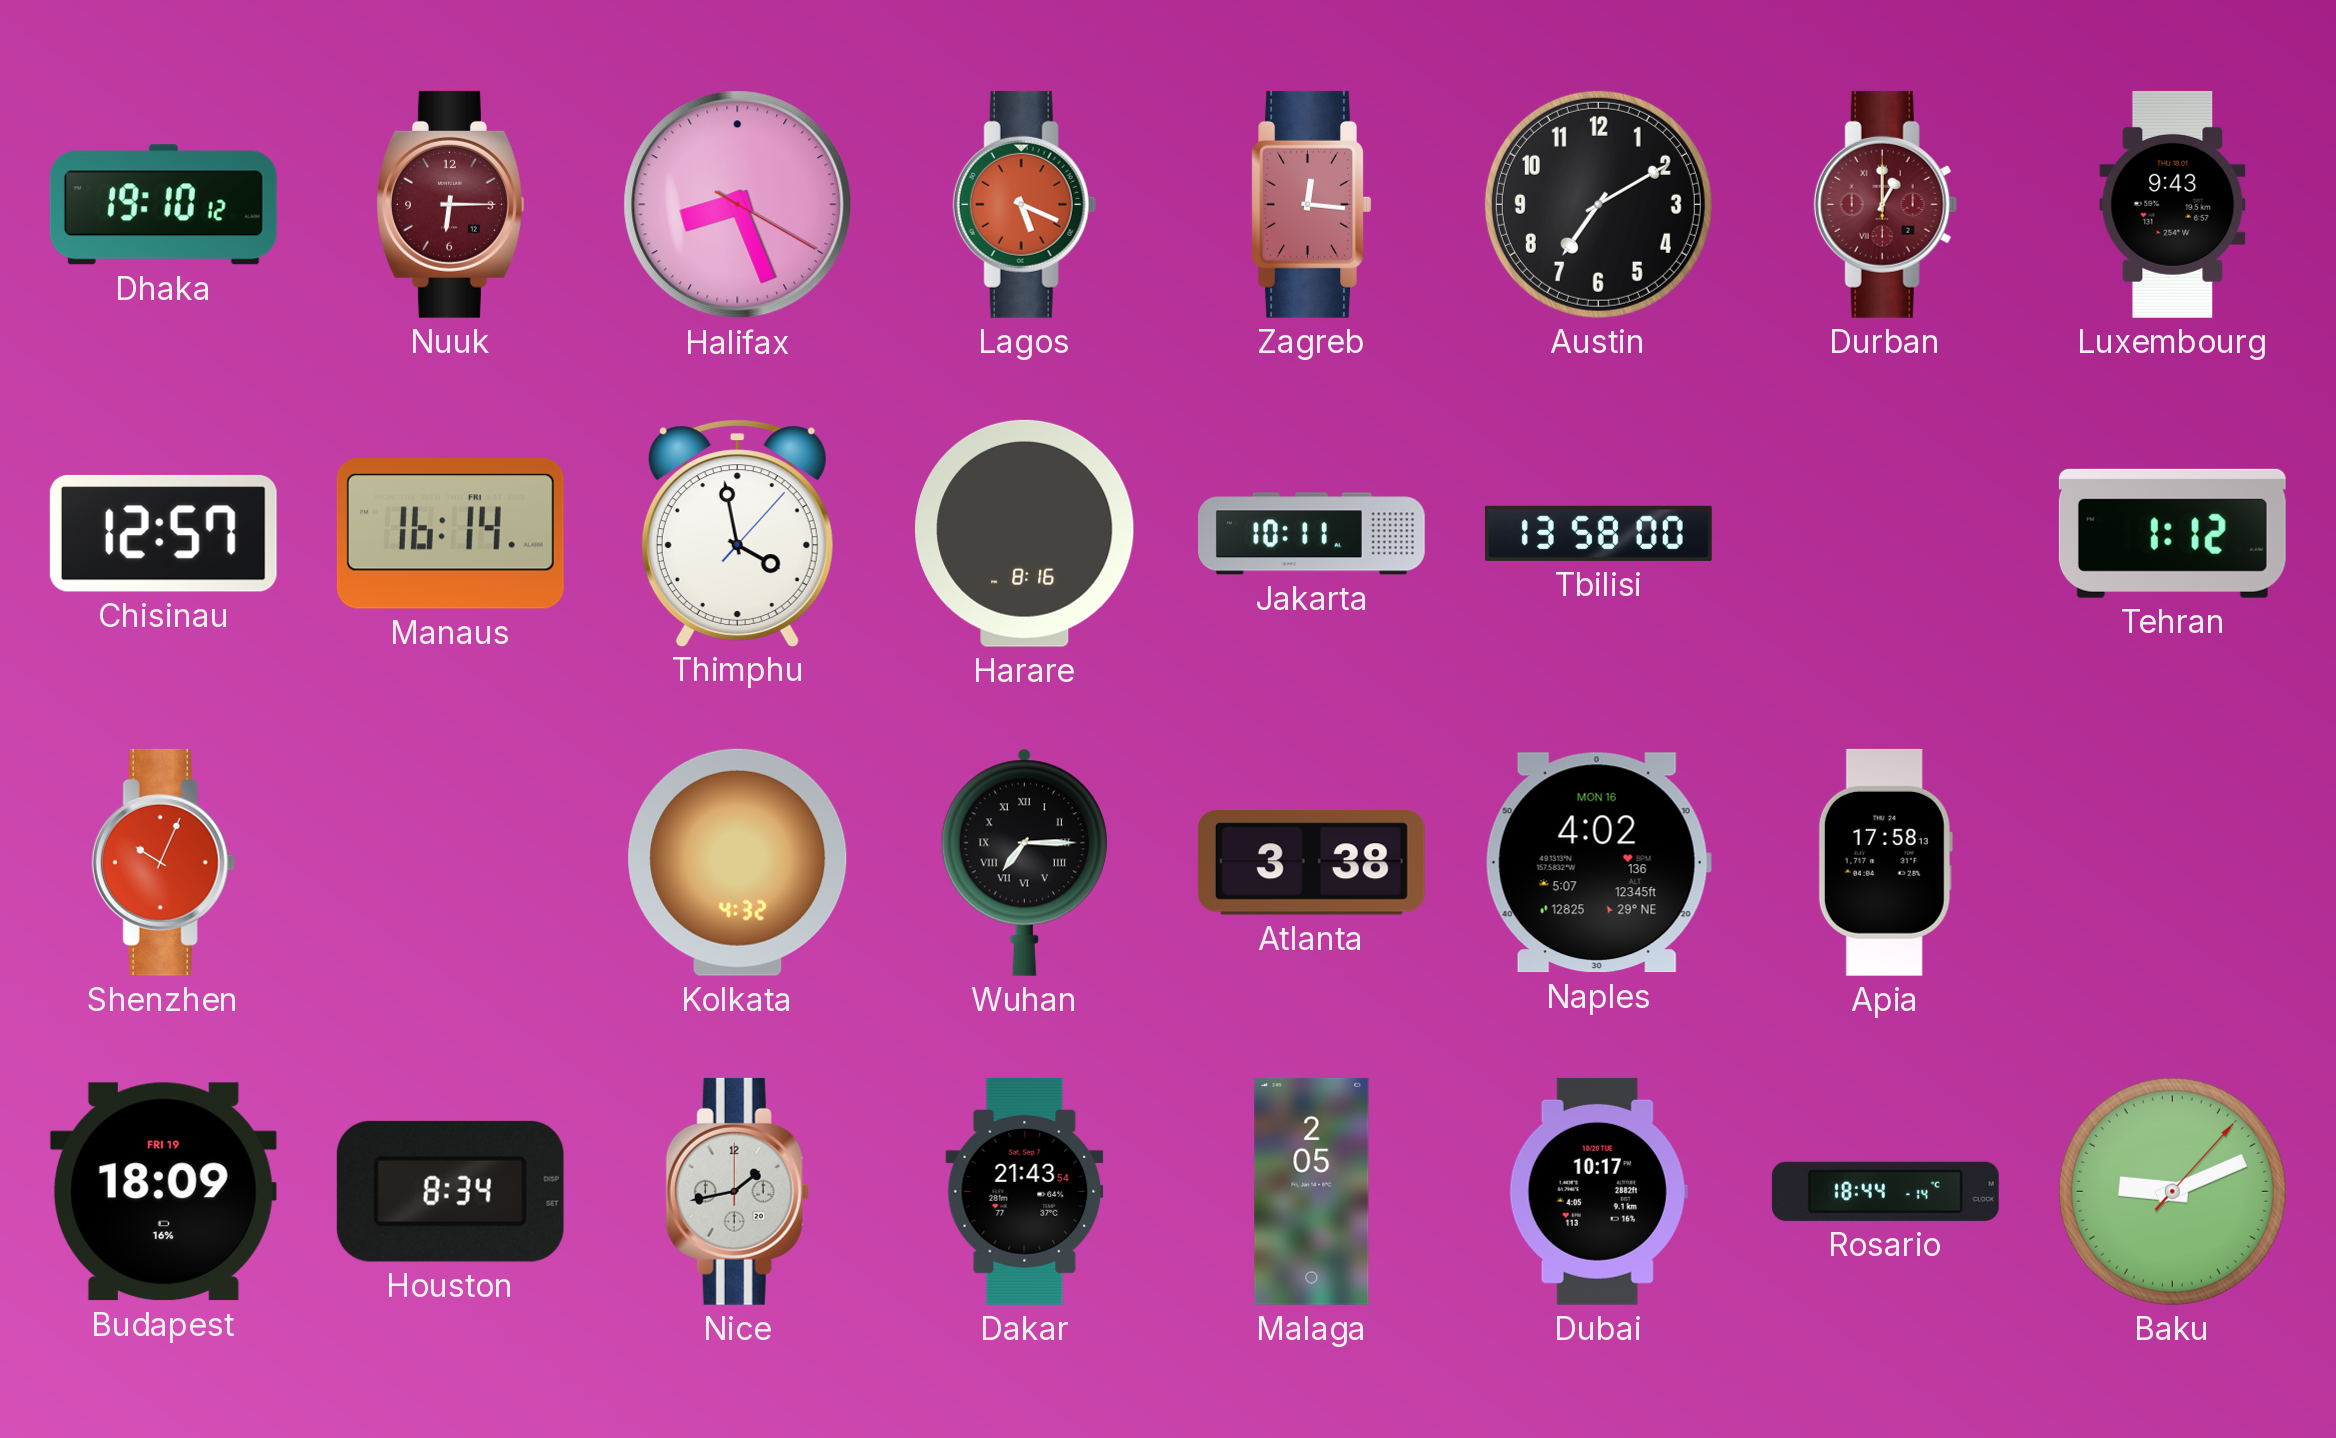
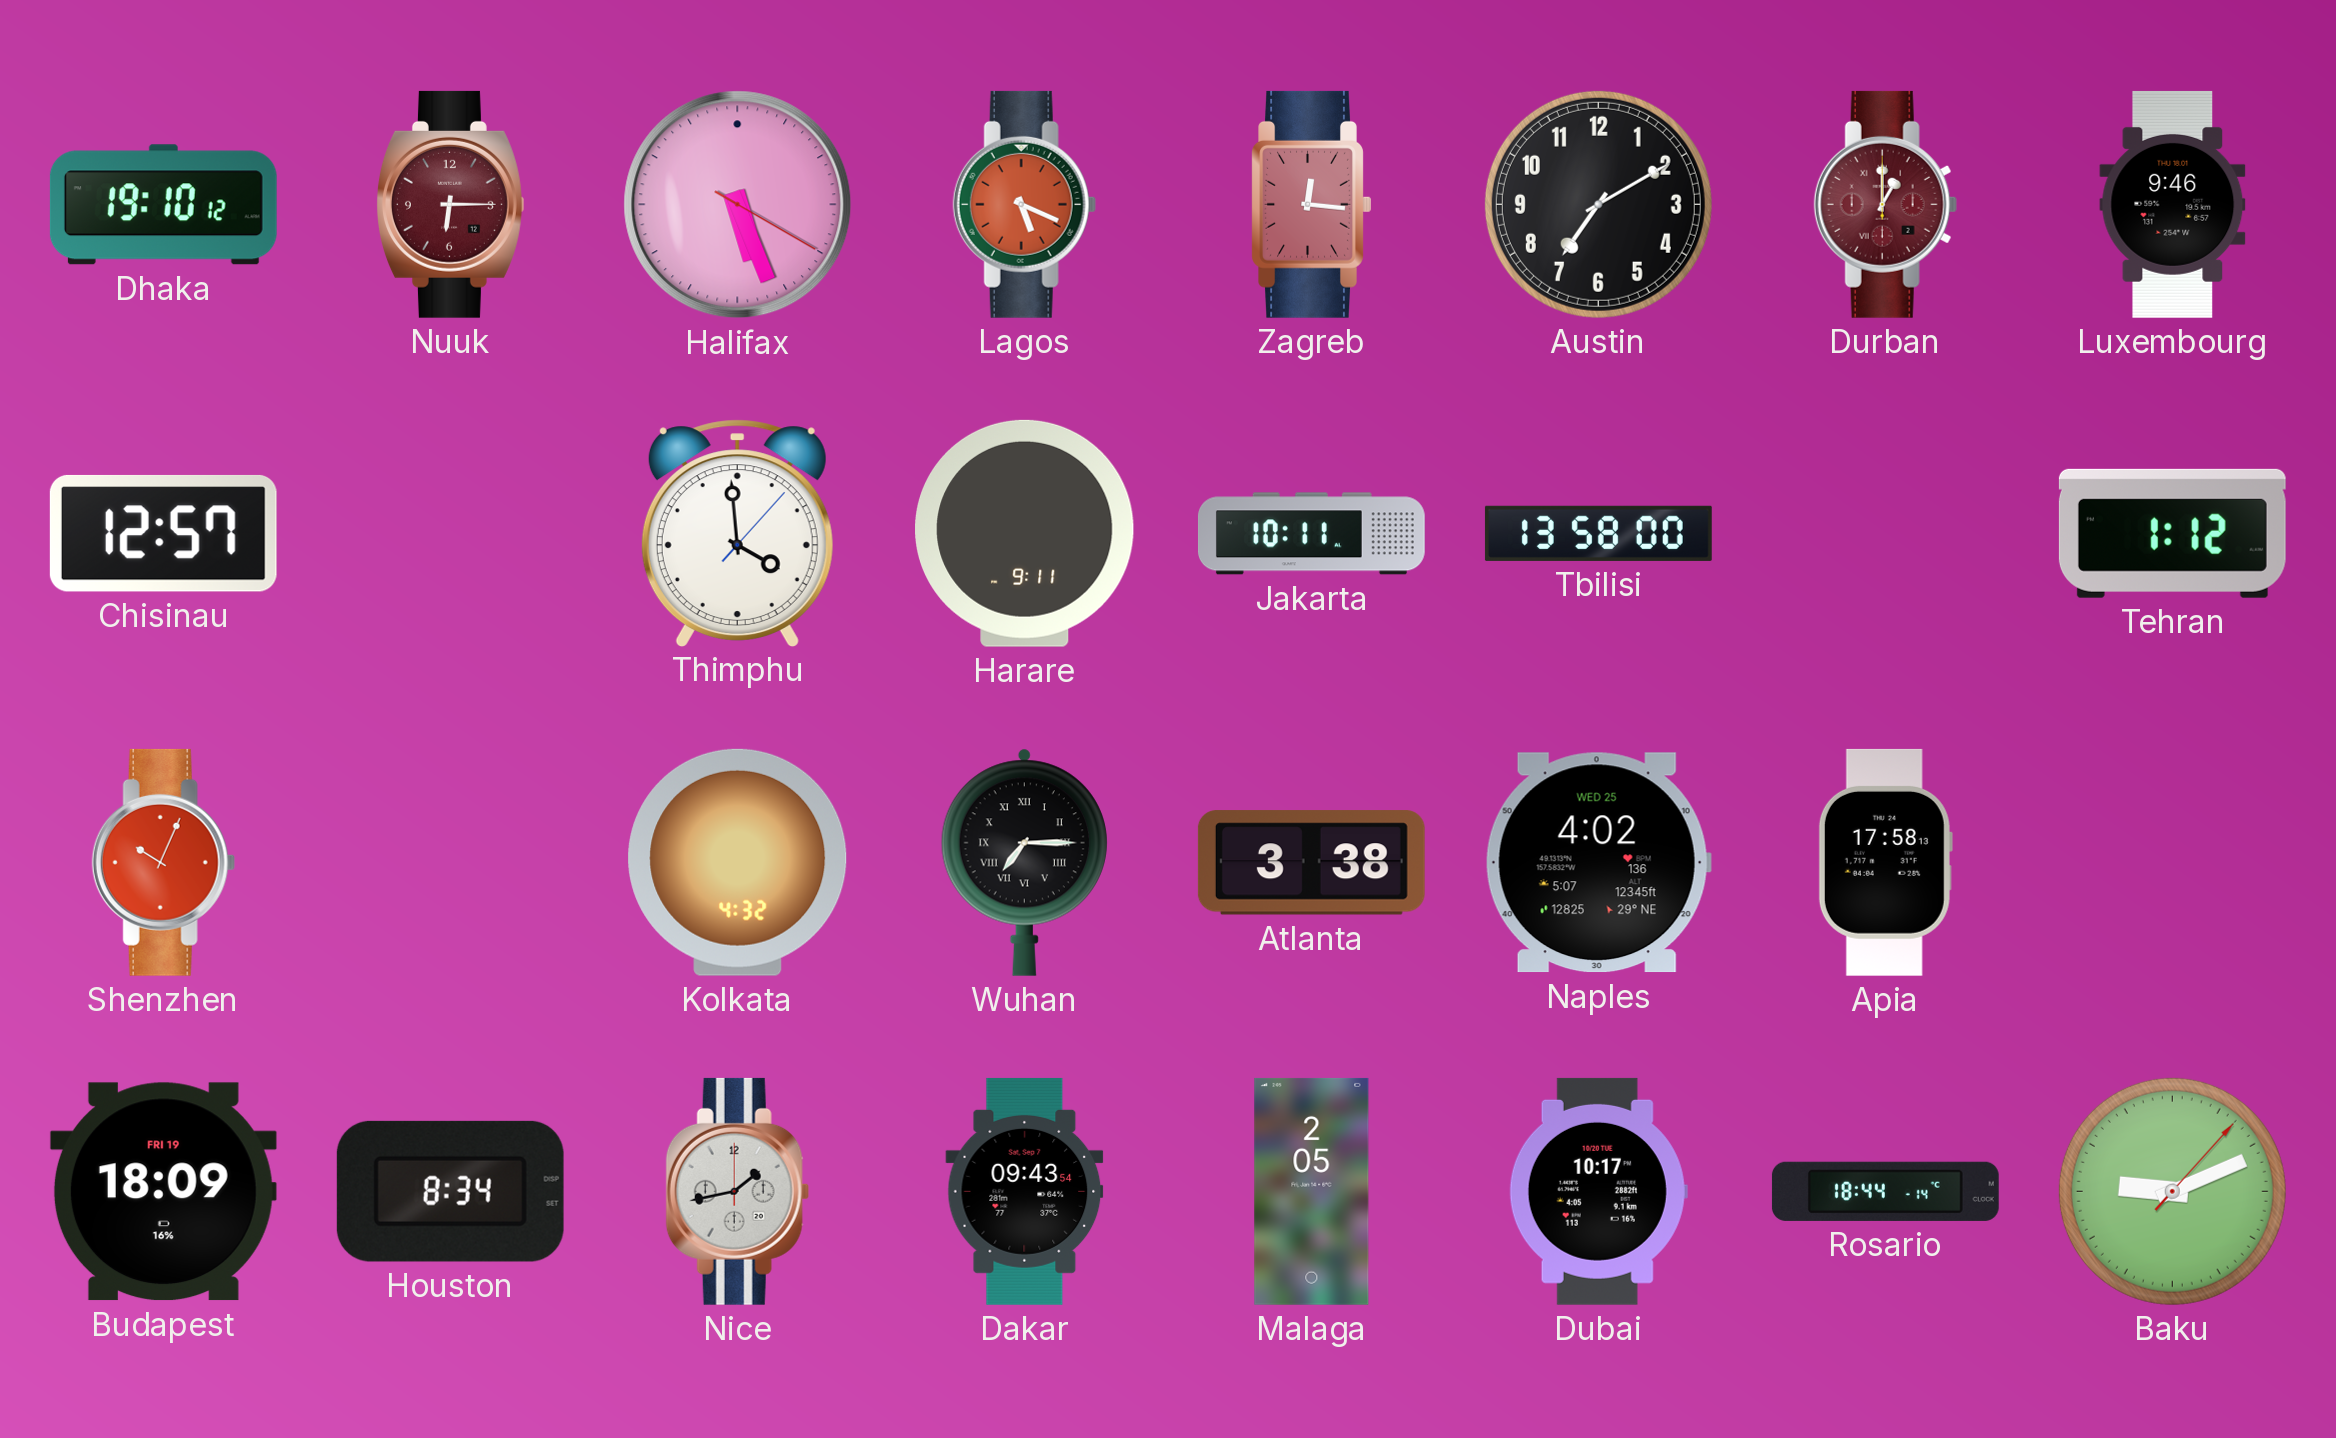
Halifax: 8:26 -> 5:26 (738, 205)
Luxembourg: 9:43 -> 9:46 (2173, 204)
Manaus: 16:14 -> none (450, 534)
Thimphu: 3:58 -> 3:59 (737, 533)
Harare: 8:16 -> 9:11 (1025, 533)
Naples date: MON 16 -> WED 25 (1598, 863)
Dakar: 21:43 -> 09:43 (1025, 1191)
